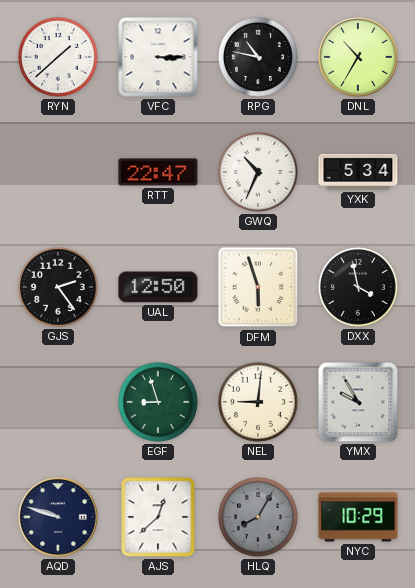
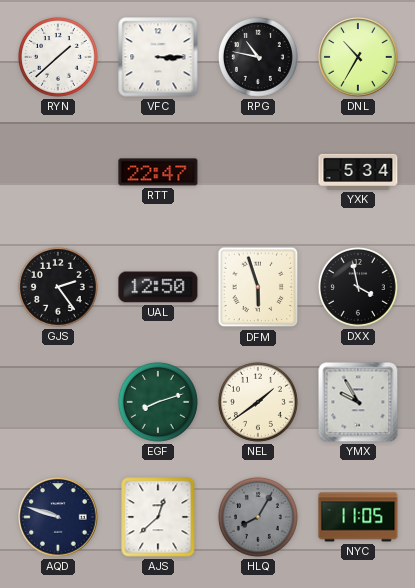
GWQ: 10:34 -> none (258, 172)
EGF: 8:57 -> 8:12 (158, 402)
NEL: 9:01 -> 1:39 (258, 402)
NYC: 10:29 -> 11:05 (358, 517)
